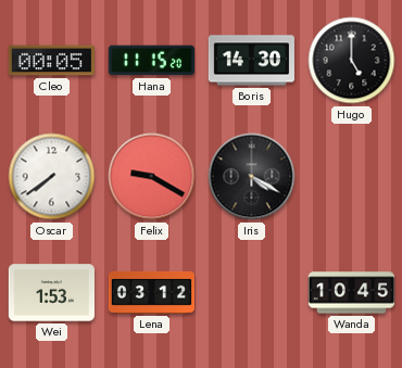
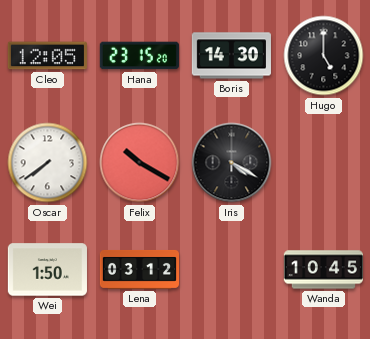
Cleo: 00:05 -> 12:05 (47, 56)
Hana: 11:15 -> 23:15 (139, 56)
Felix: 9:20 -> 10:20 (140, 163)
Wei: 1:53 -> 1:50 (47, 270)
